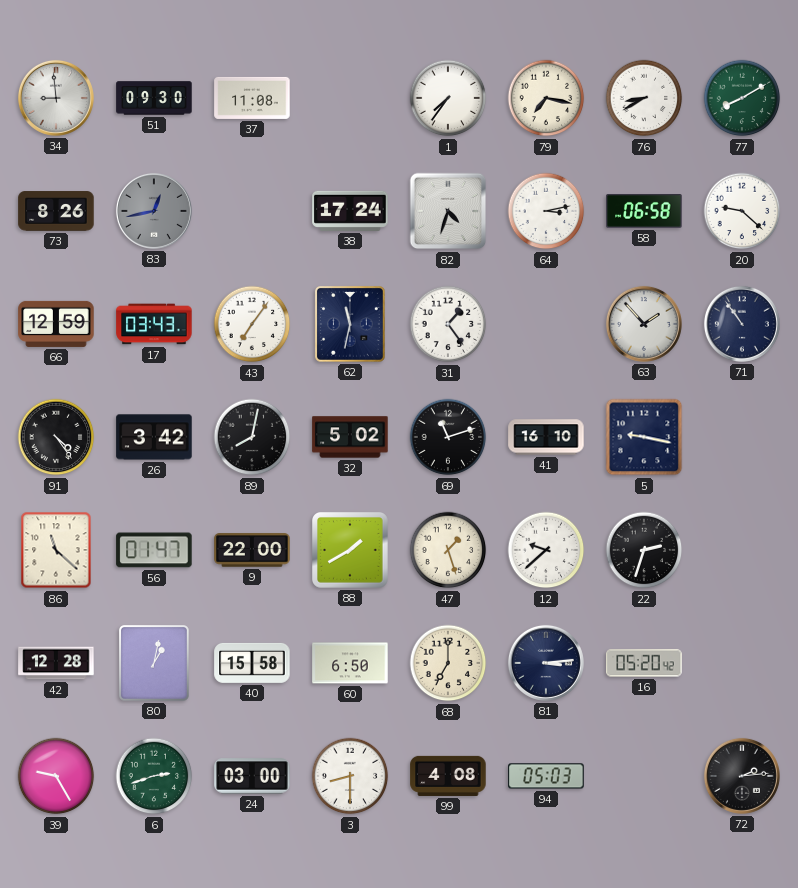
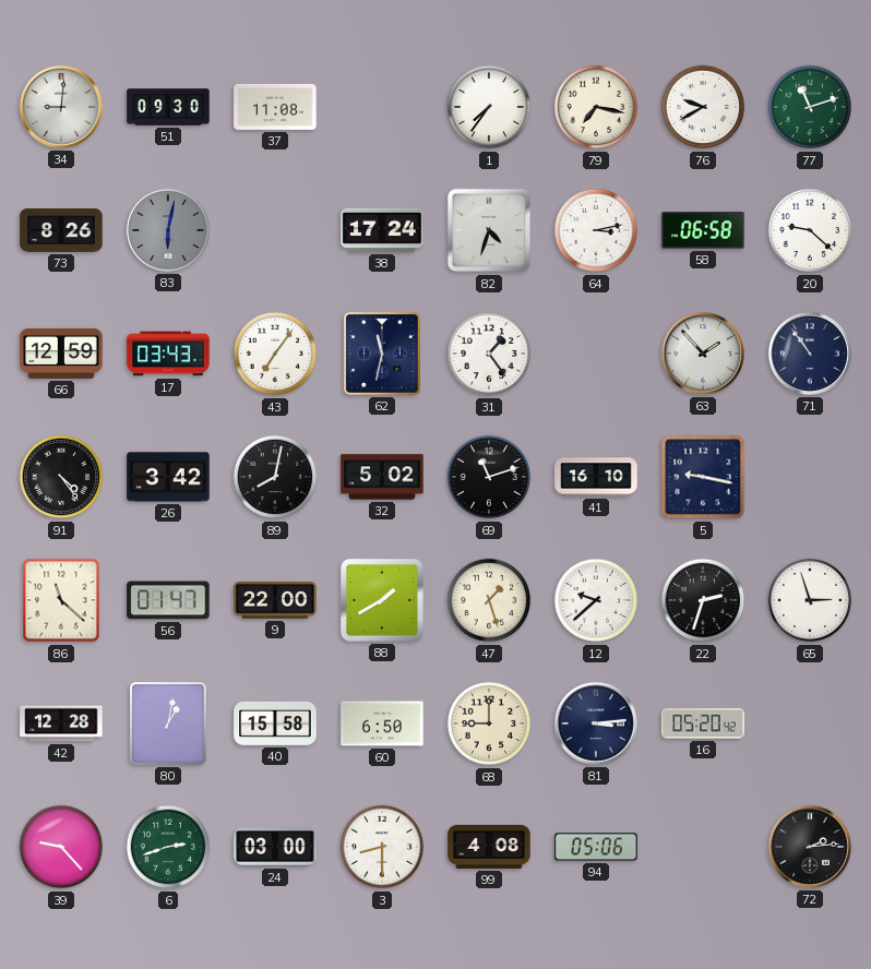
34: 8:59 -> 9:01 (61, 107)
76: 8:40 -> 9:40 (703, 107)
77: 8:10 -> 11:12 (810, 107)
83: 12:43 -> 6:02 (168, 230)
65: none -> 2:57 (810, 600)
68: 7:00 -> 9:00 (489, 723)
39: 9:25 -> 9:23 (61, 847)
94: 05:03 -> 05:06 (596, 847)
